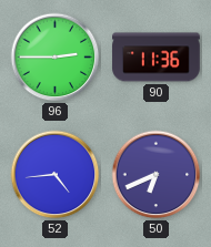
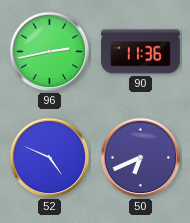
96: 2:45 -> 2:43 (50, 52)
52: 4:44 -> 4:49 (50, 158)
